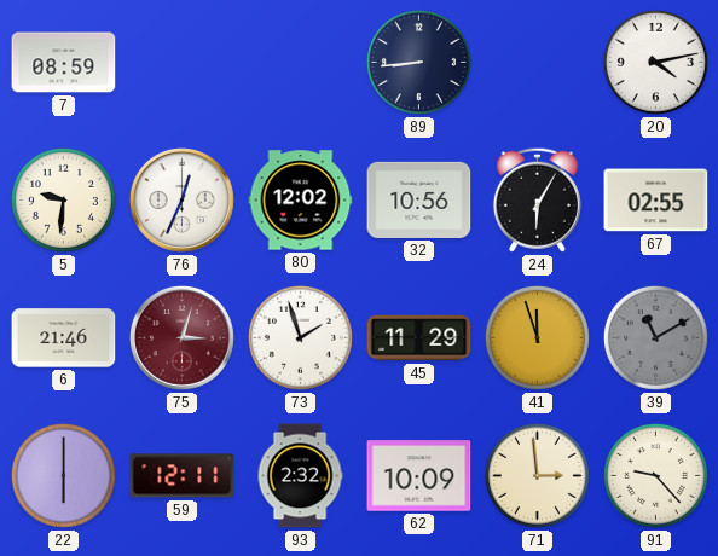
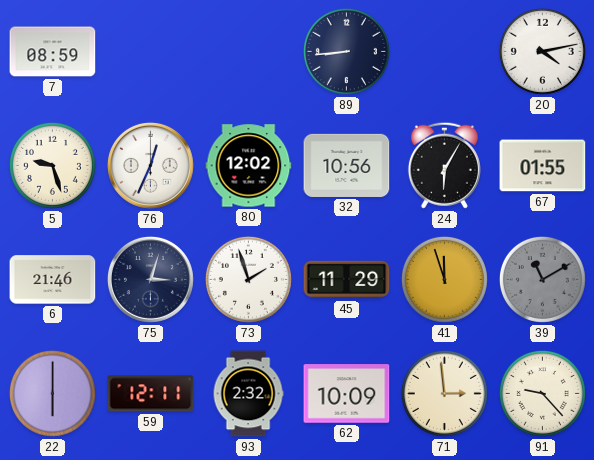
5: 9:31 -> 9:27 (52, 165)
67: 02:55 -> 01:55 (543, 166)
75 dial: burgundy -> navy (150, 279)
